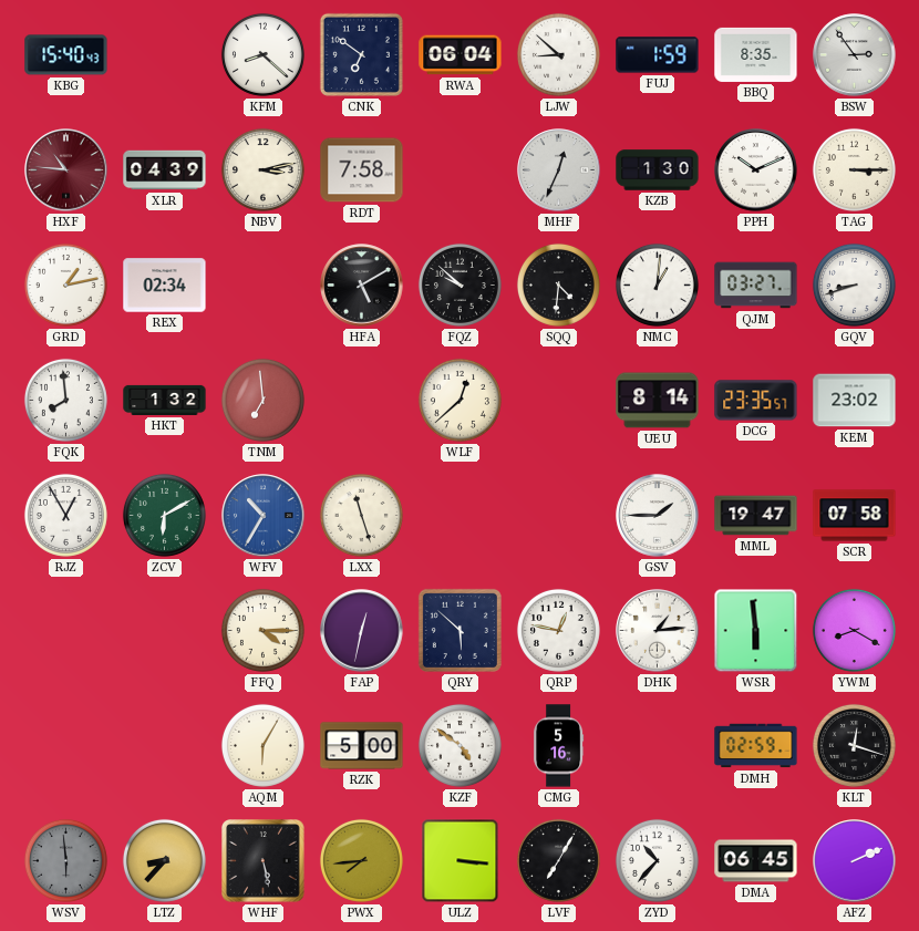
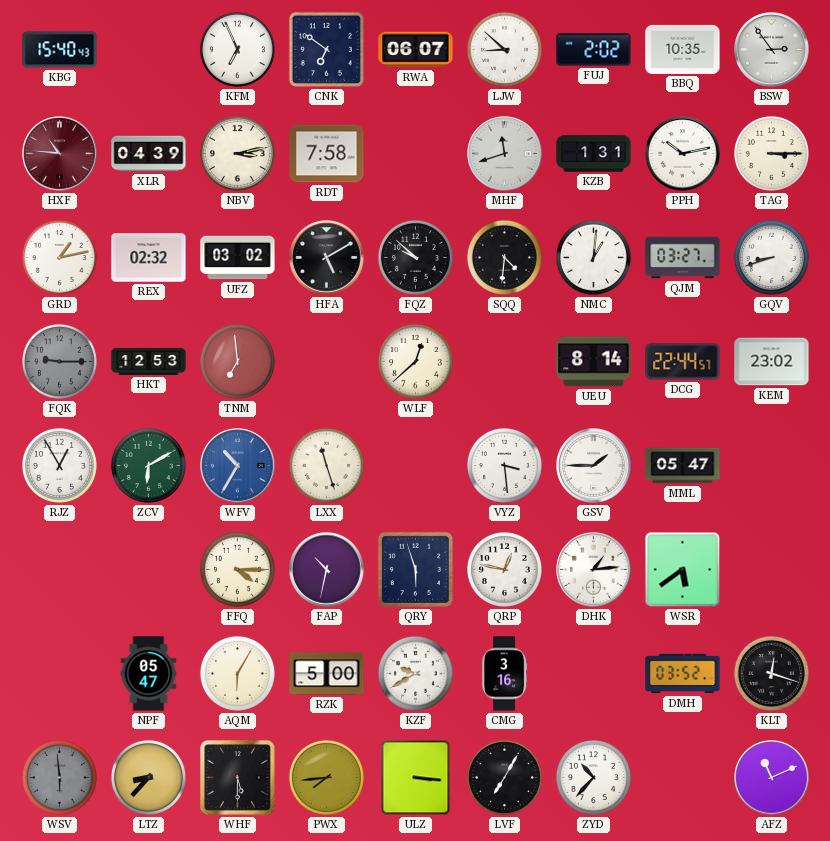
KFM: 8:22 -> 6:56 (237, 49)
RWA: 06:04 -> 06:07 (416, 50)
FUJ: 1:59 -> 2:02 (594, 50)
BBQ: 8:35 -> 10:35 (683, 49)
MHF: 12:34 -> 11:42 (505, 154)
KZB: 1:30 -> 1:31 (594, 154)
PPH: 10:11 -> 10:13 (683, 154)
REX: 02:34 -> 02:32 (149, 258)
UFZ: none -> 03:02 (238, 258)
FQK: 7:59 -> 9:15 (59, 361)
FQK dial: white -> grey (59, 361)
HKT: 1:32 -> 12:53 (149, 361)
DCG: 23:35 -> 22:44 (683, 362)
VYZ: none -> 3:29 (504, 465)
MML: 19:47 -> 05:47 (683, 466)
SCR: 07:58 -> none (855, 516)
FAP: 12:32 -> 10:32 (327, 570)
QRY: 5:52 -> 5:57 (415, 569)
WSR: 5:59 -> 5:39 (683, 570)
YWM: 8:20 -> none (854, 630)
NPF: none -> 05:47 (149, 674)
KZF: 4:51 -> 9:40 (415, 673)
CMG: 5:16 -> 3:16 (505, 674)
DMH: 02:59 -> 03:52 (683, 674)
WHF: 5:28 -> 5:30 (238, 778)
DMA: 06:45 -> none (756, 861)
AFZ: 2:11 -> 11:11 (772, 778)
